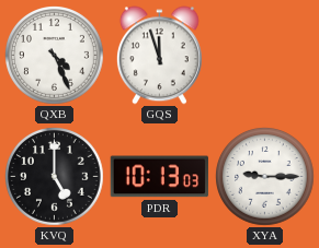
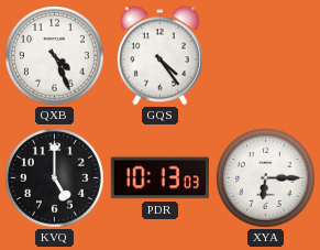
GQS: 11:57 -> 4:24 (159, 56)
XYA: 9:15 -> 6:15 (266, 178)
